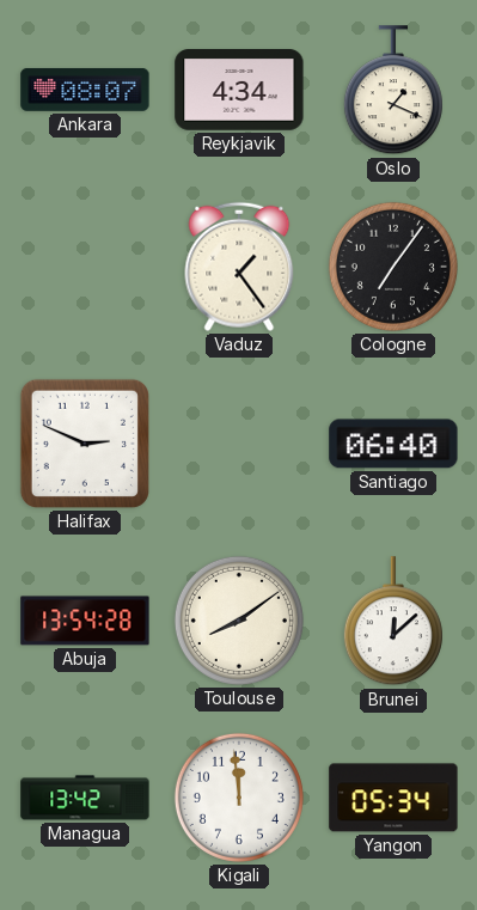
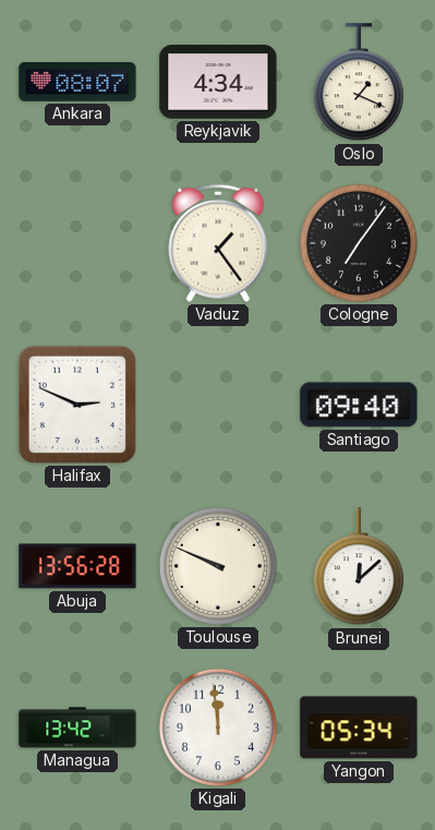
Santiago: 06:40 -> 09:40 (359, 405)
Abuja: 13:54 -> 13:56 (77, 566)
Toulouse: 8:09 -> 9:49 (218, 566)
